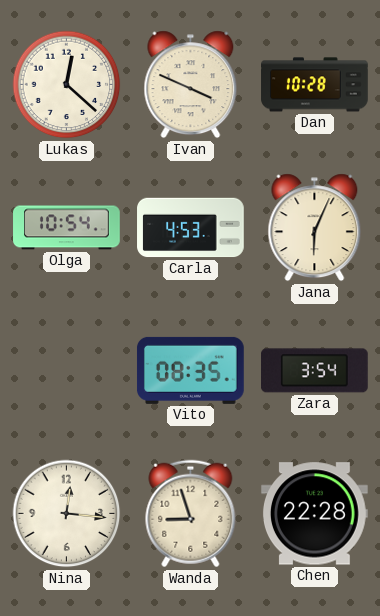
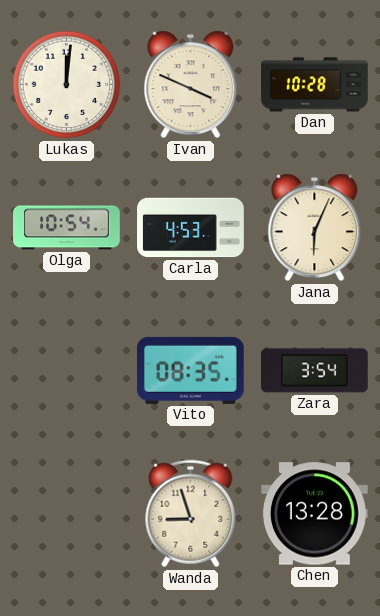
Lukas: 12:22 -> 12:01 (67, 85)
Nina: 12:16 -> none (67, 514)
Chen: 22:28 -> 13:28 (314, 514)
